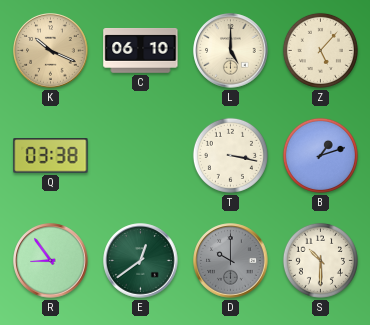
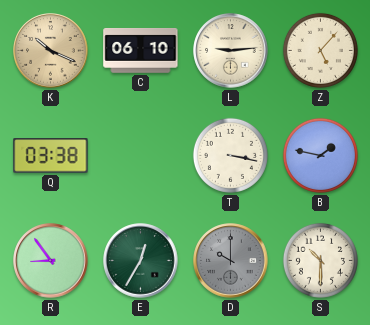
L: 5:00 -> 9:14 (231, 51)
B: 1:12 -> 1:47 (320, 155)
E: 12:39 -> 12:35 (141, 261)
